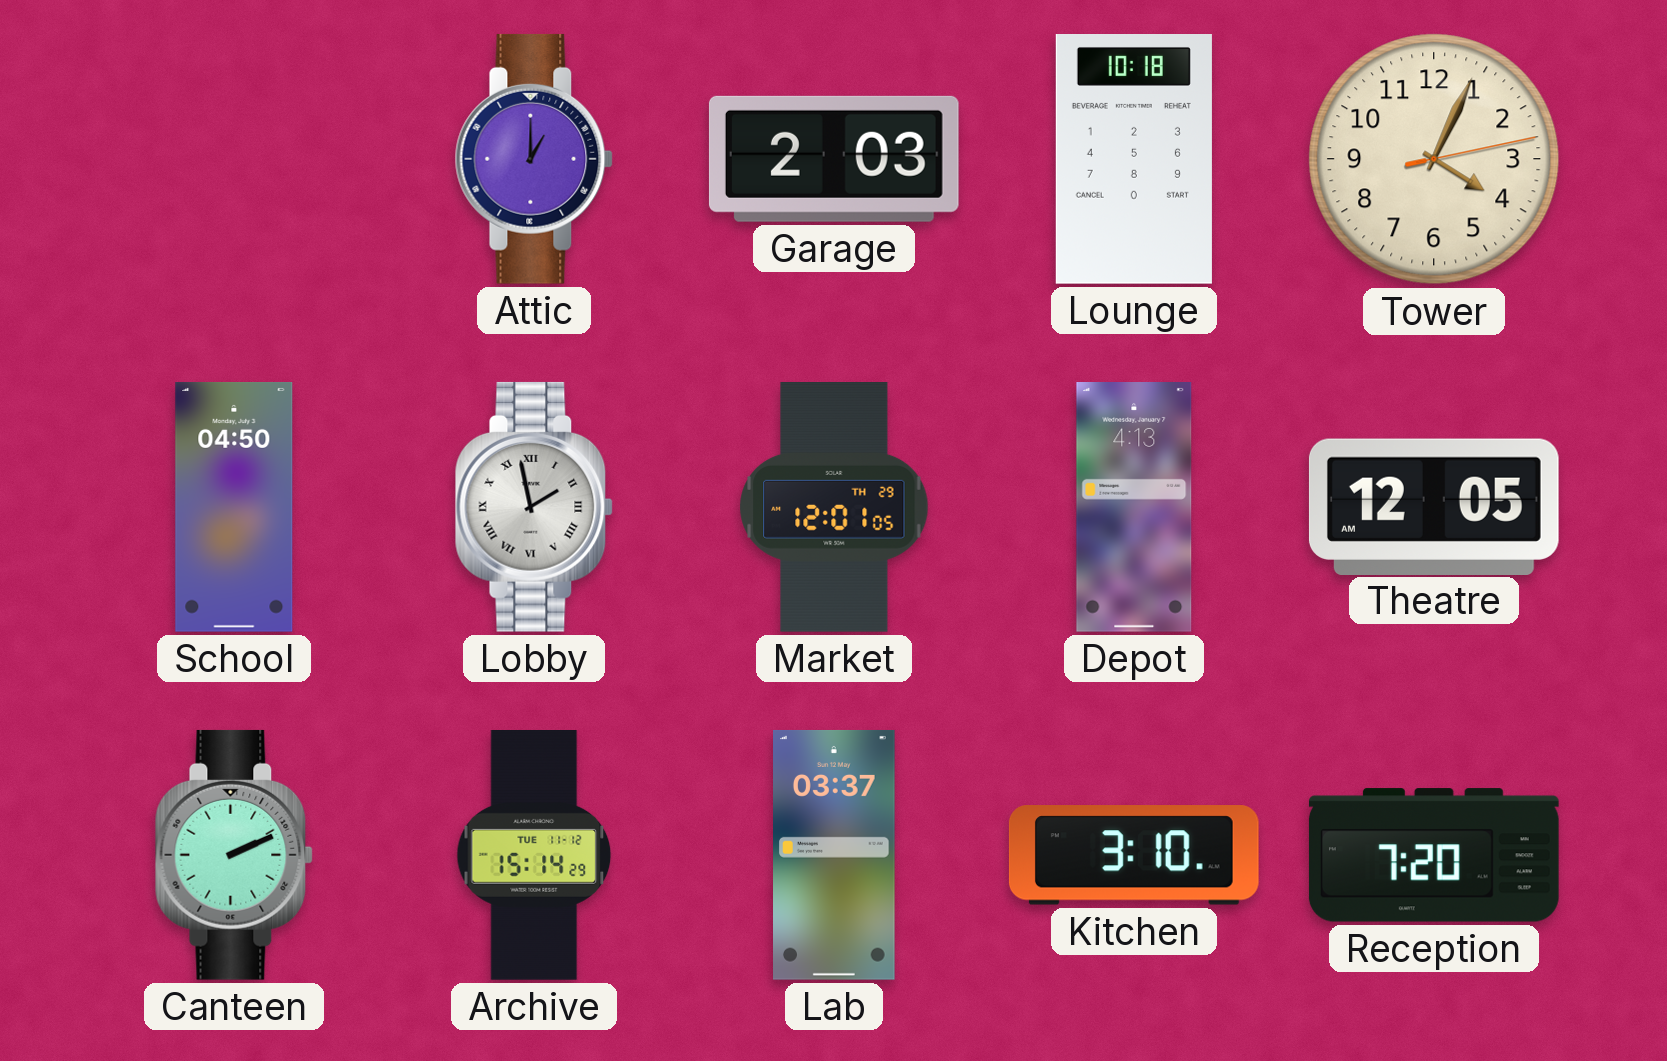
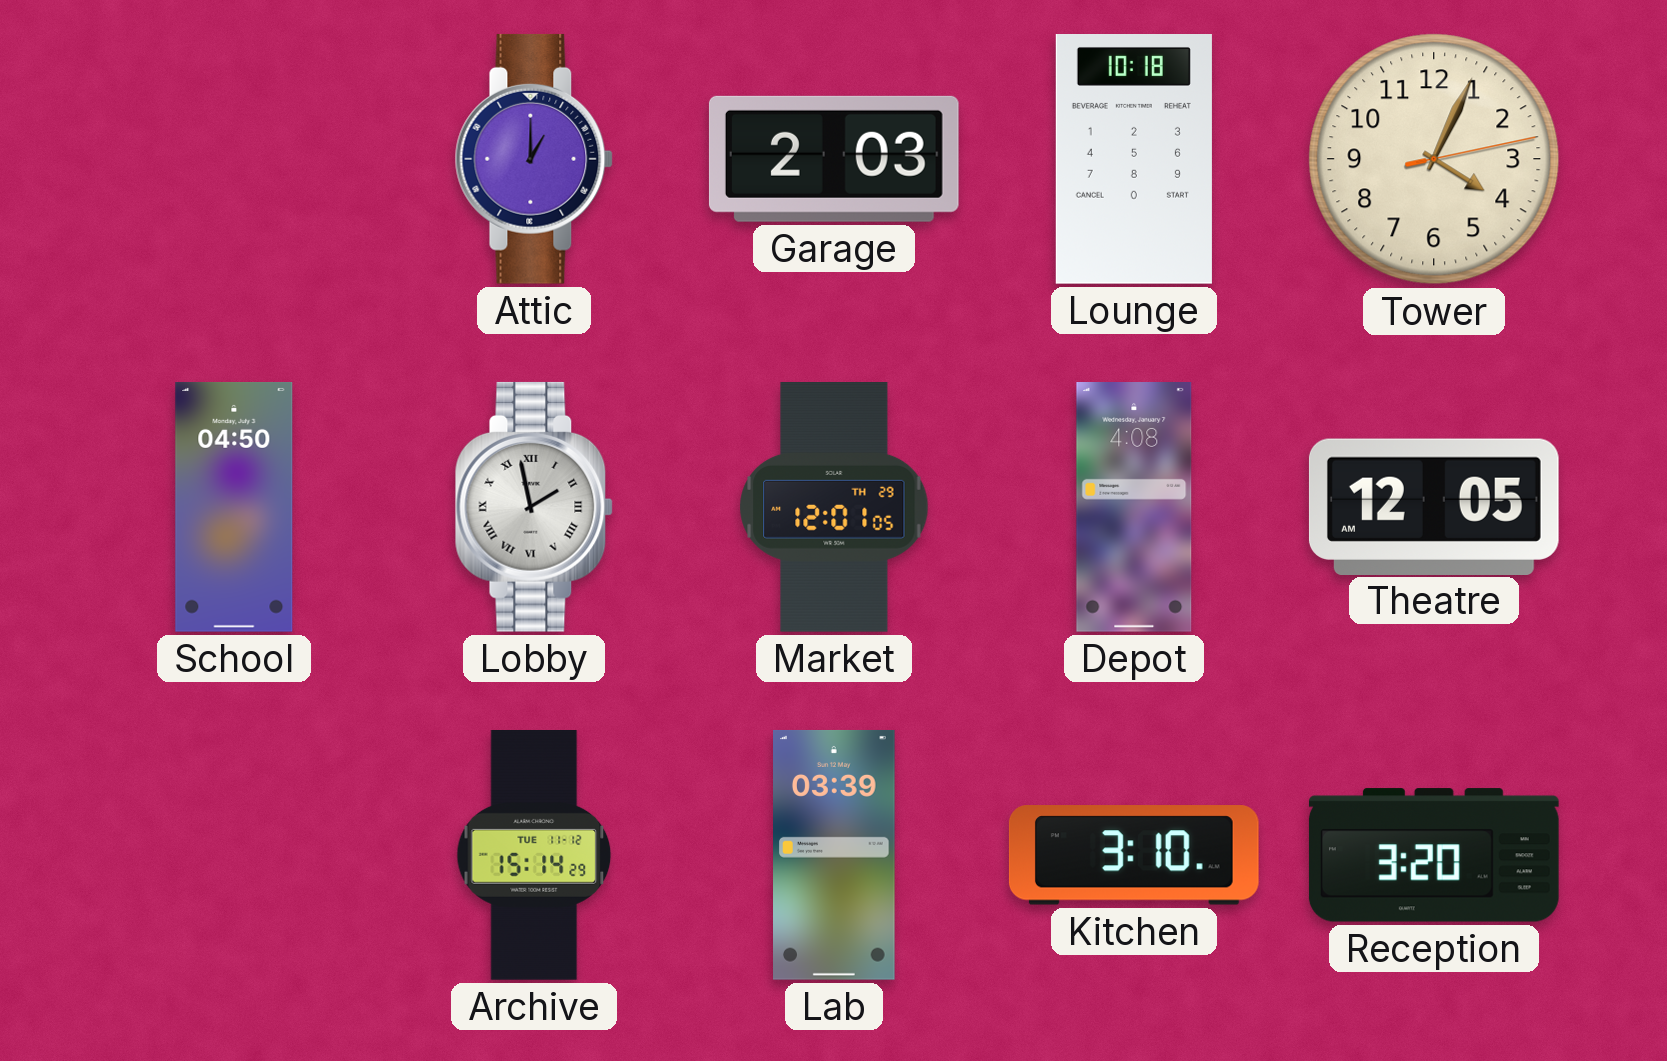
Depot: 4:13 -> 4:08 (1134, 508)
Canteen: 2:11 -> none (234, 855)
Lab: 03:37 -> 03:39 (835, 855)
Reception: 7:20 -> 3:20 (1434, 855)
